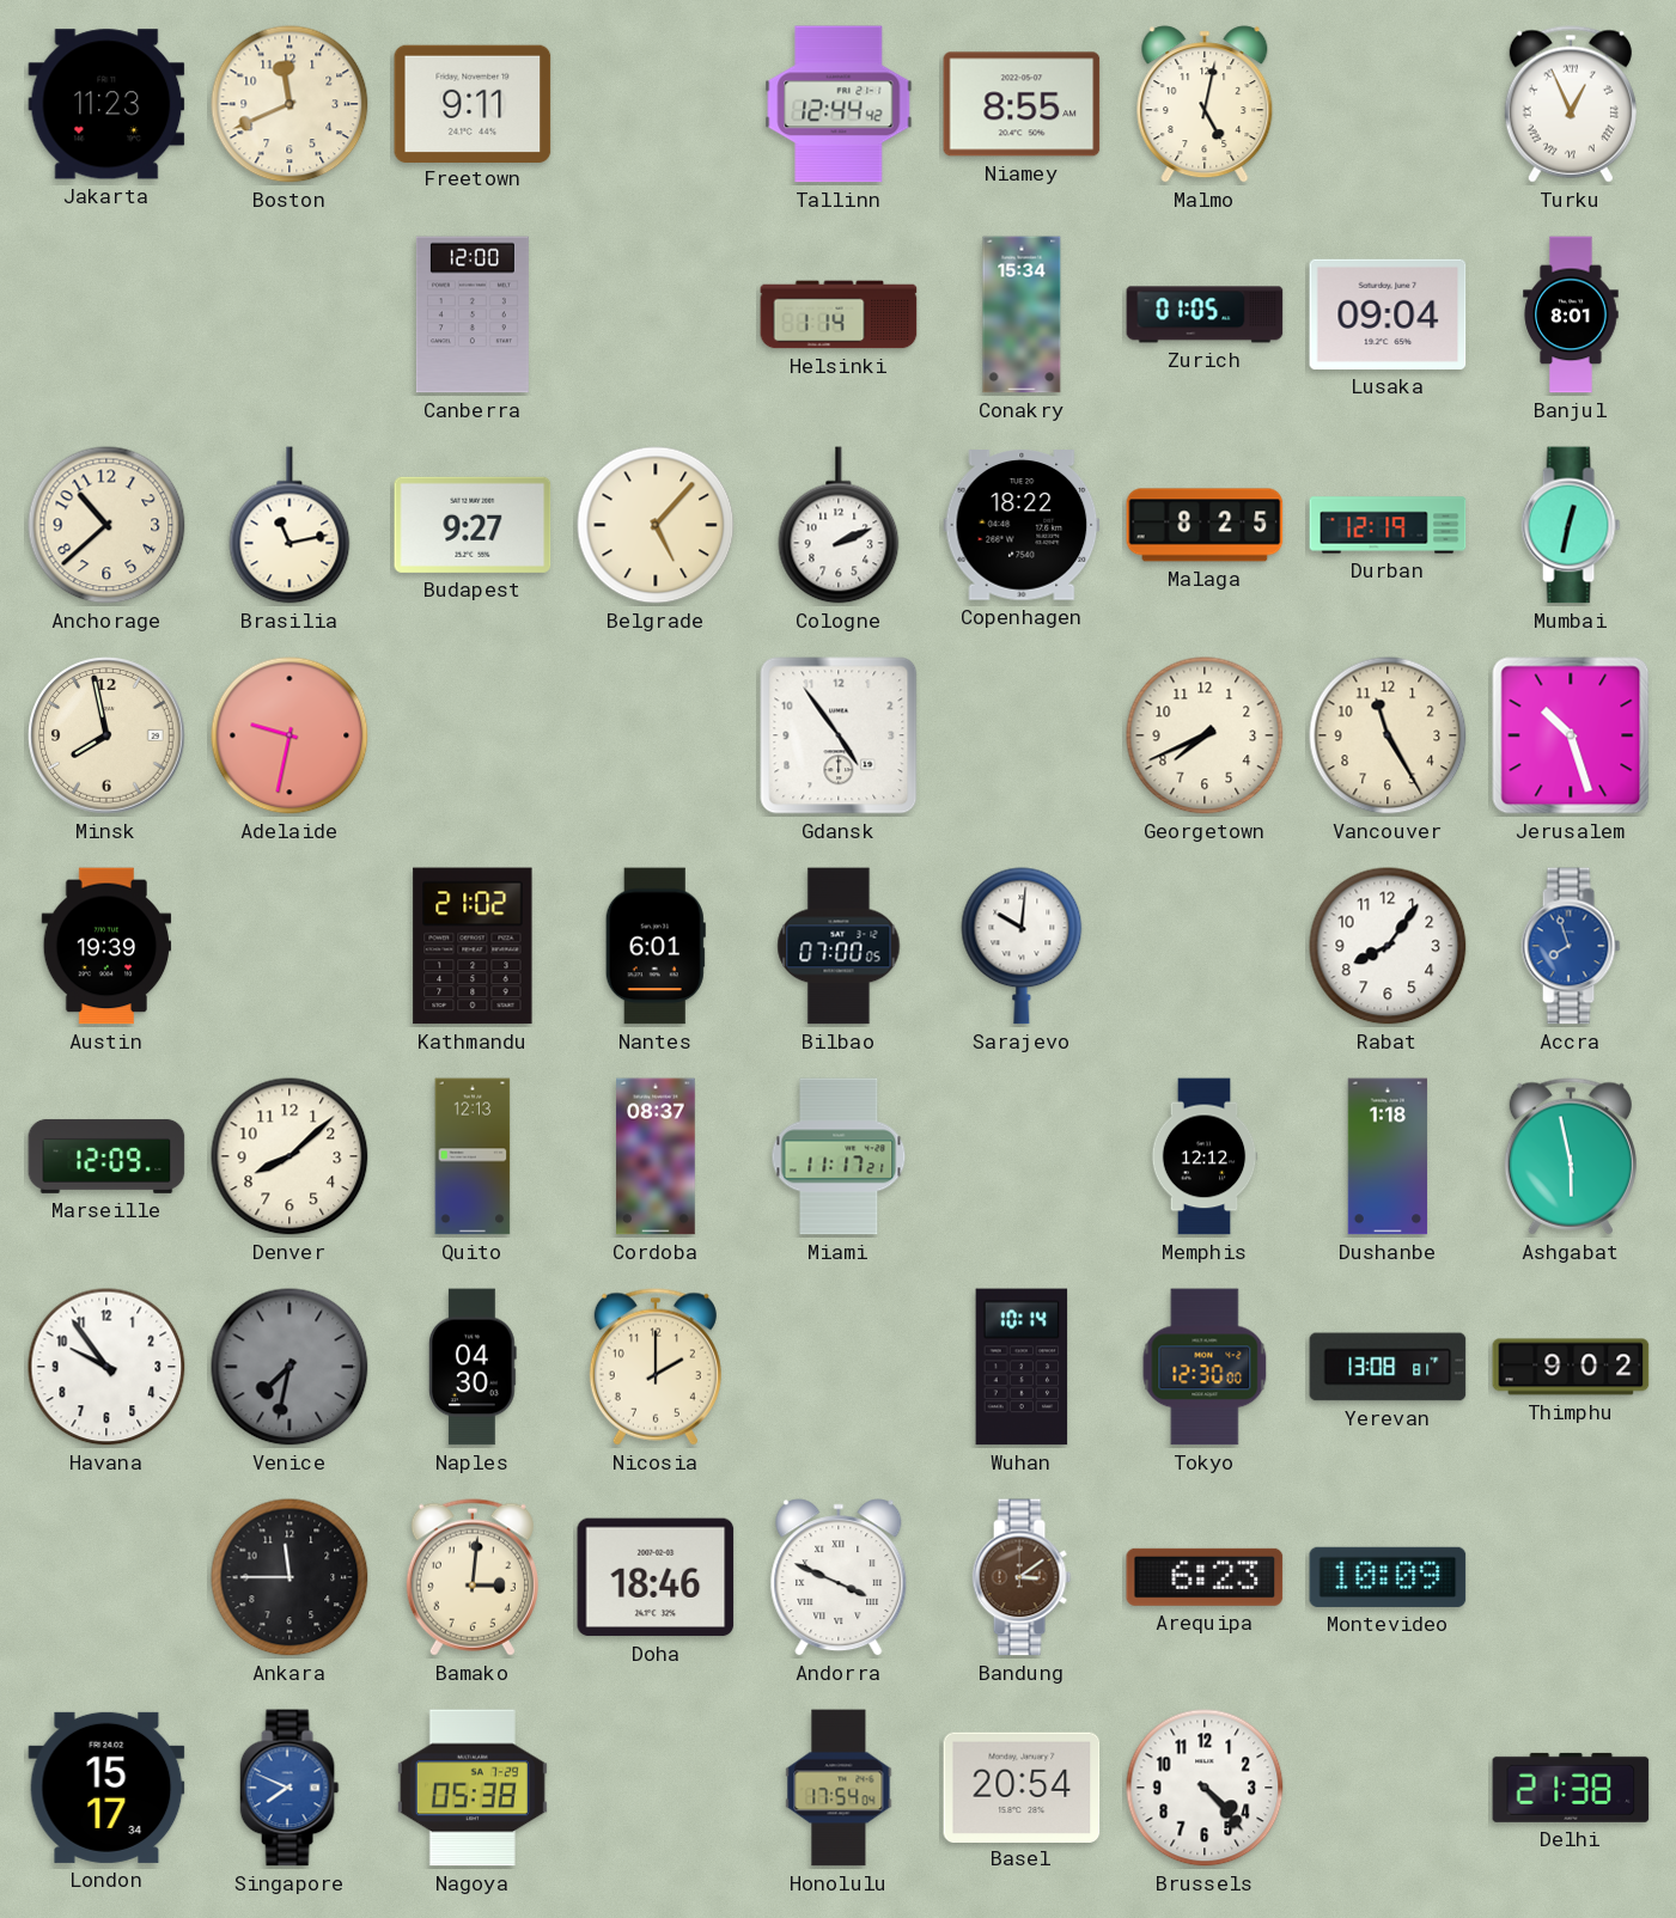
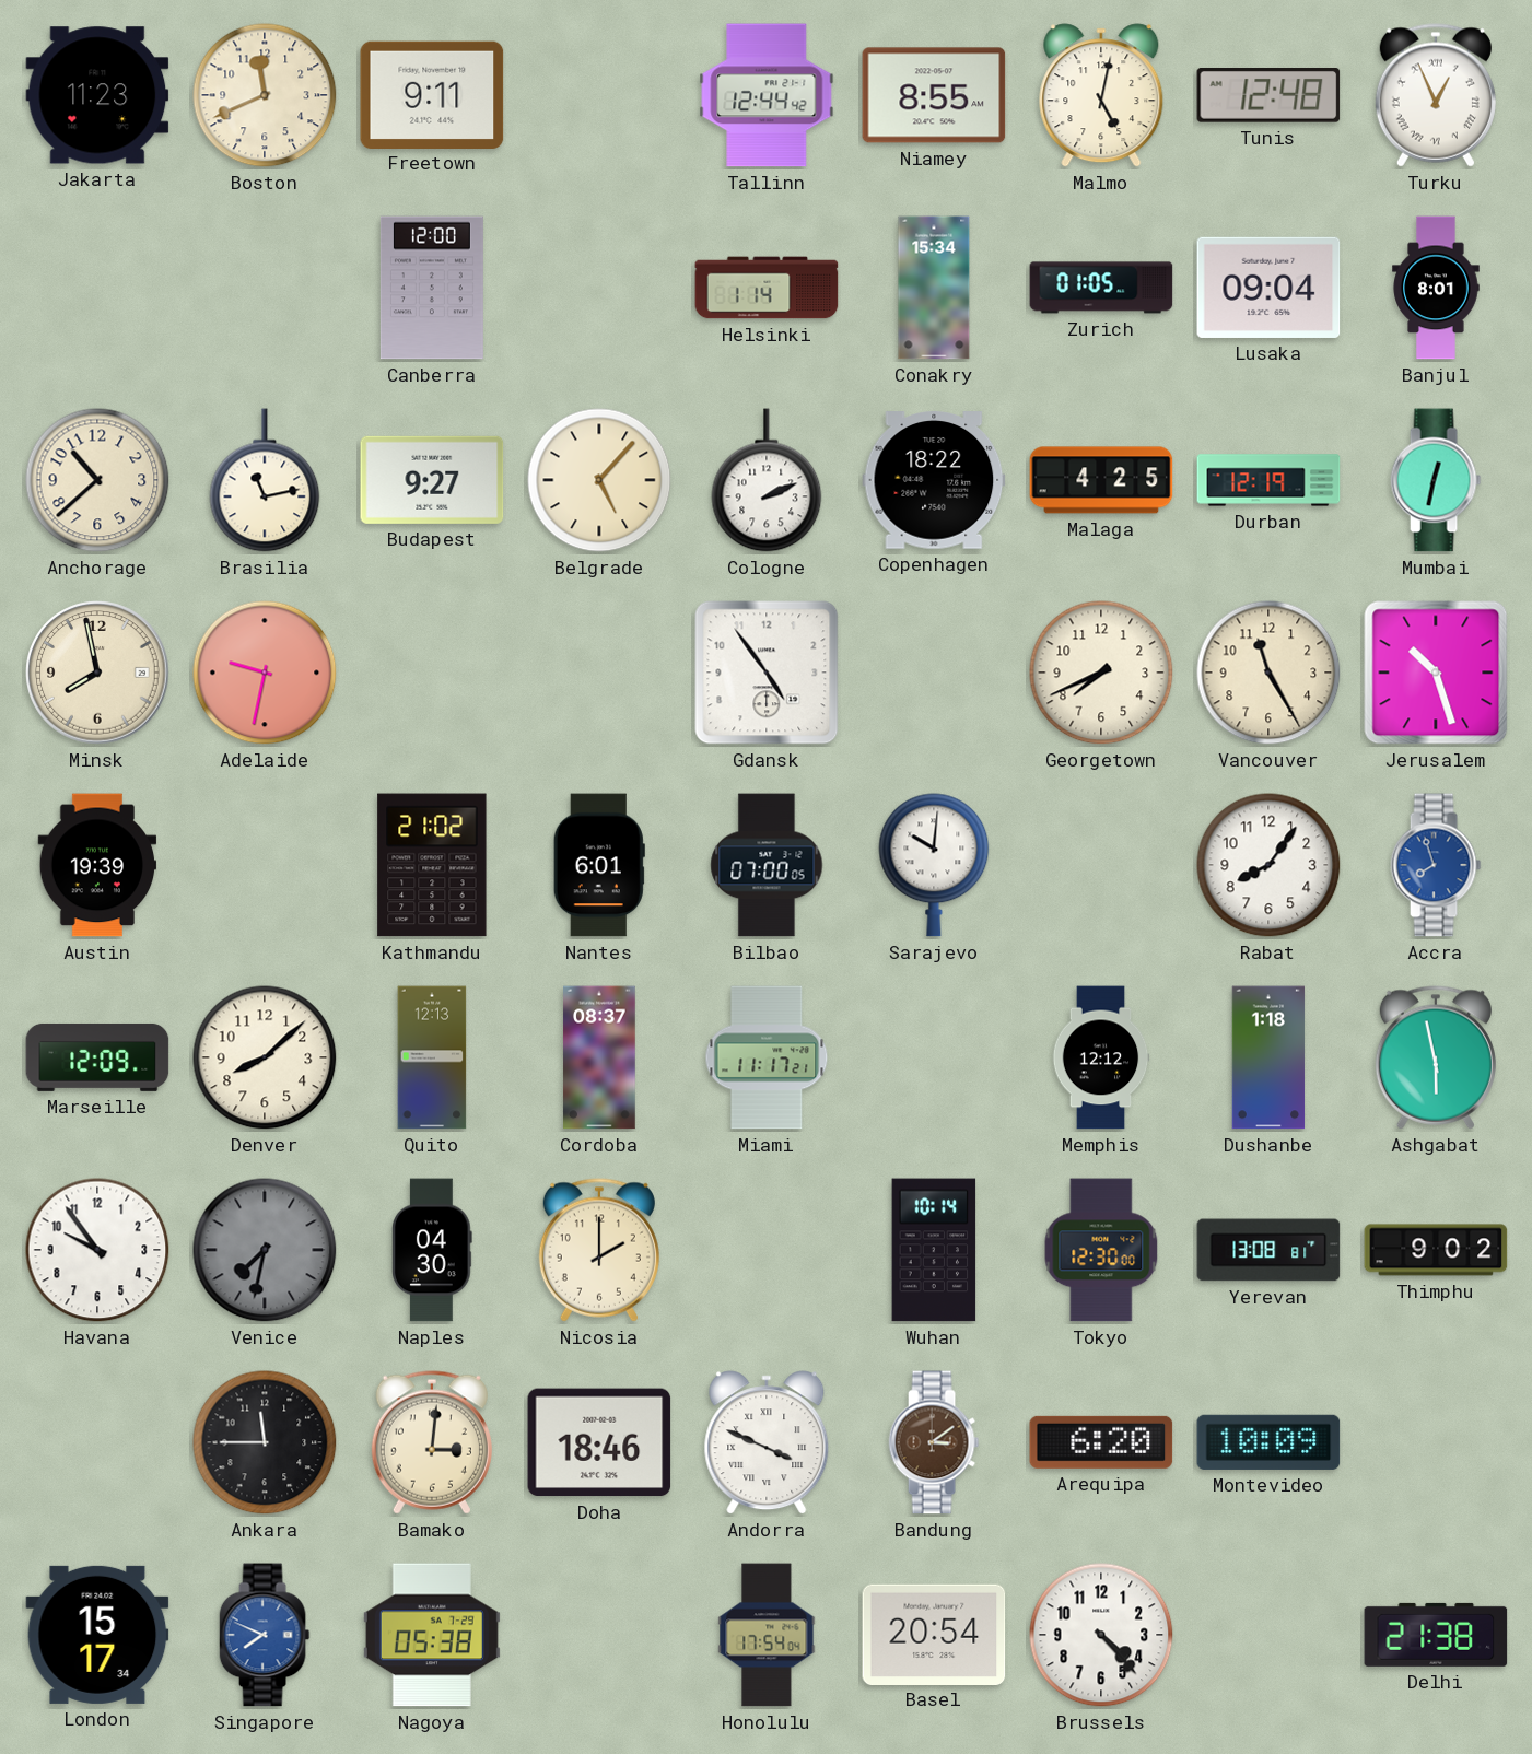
Tunis: none -> 12:48 (1268, 96)
Malaga: 8:25 -> 4:25 (1101, 480)
Arequipa: 6:23 -> 6:20 (1101, 1442)
